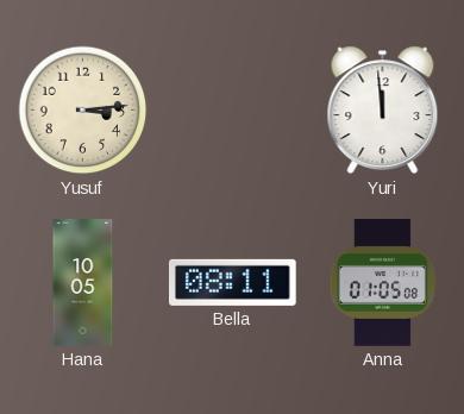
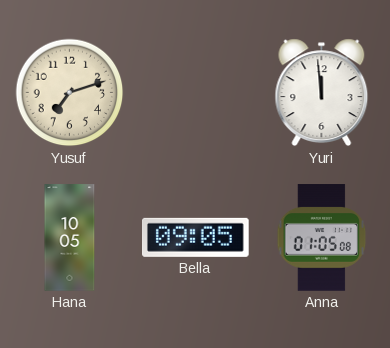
Yusuf: 3:14 -> 7:12 (70, 93)
Bella: 08:11 -> 09:05 (196, 237)
